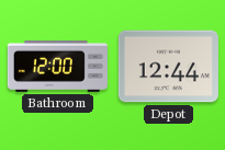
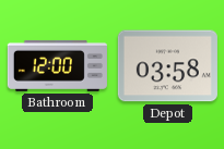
Depot: 12:44 -> 03:58 (167, 66)
